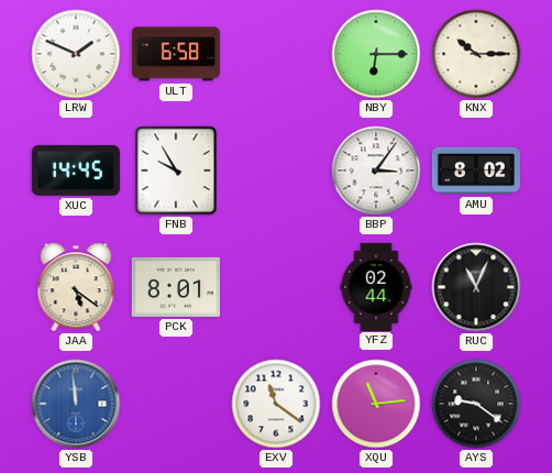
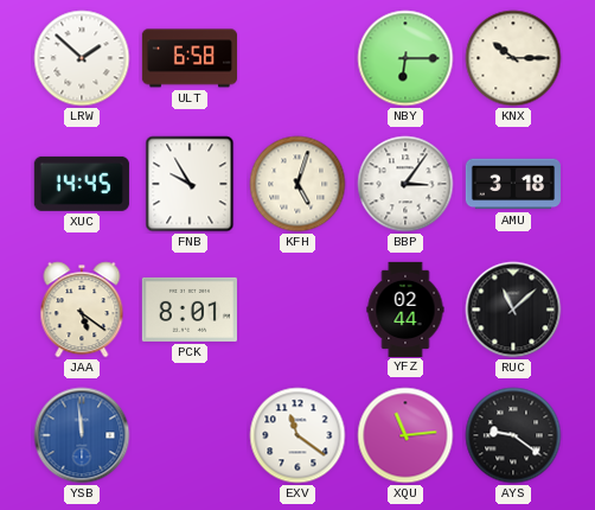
LRW: 1:49 -> 1:52 (82, 58)
KFH: none -> 5:03 (297, 184)
AMU: 8:02 -> 3:18 (513, 184)
RUC: 11:04 -> 11:08 (513, 310)
